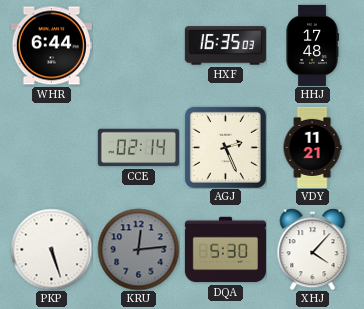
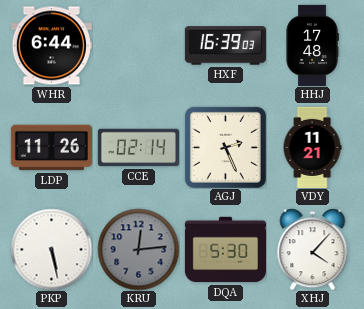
HXF: 16:35 -> 16:39 (225, 46)
LDP: none -> 11:26 (51, 148)
PKP: 5:27 -> 5:28 (51, 249)
